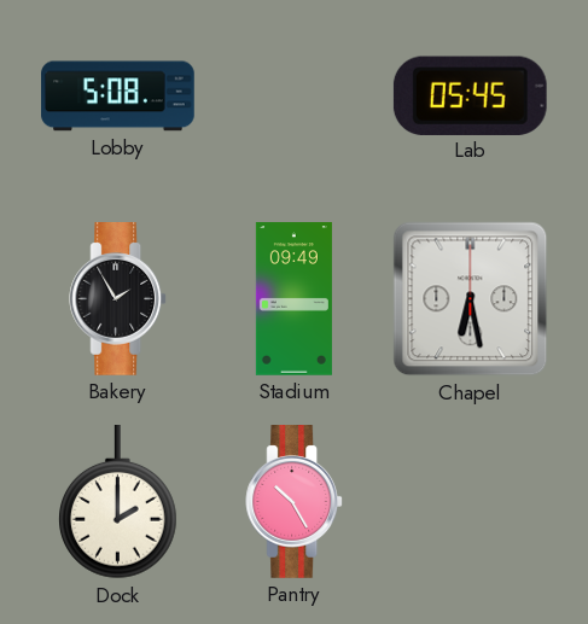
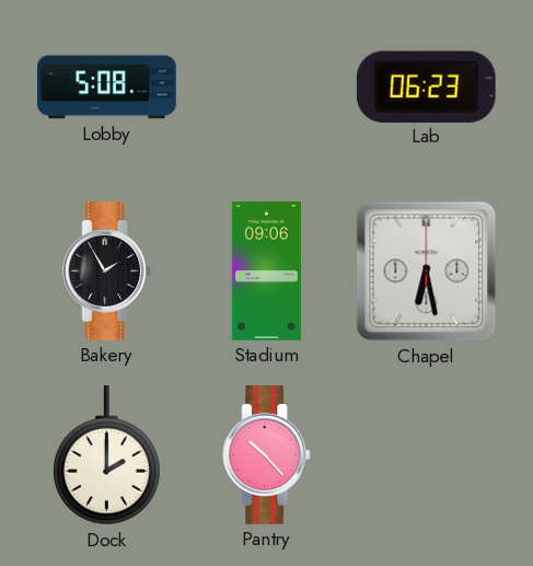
Lab: 05:45 -> 06:23 (426, 86)
Stadium: 09:49 -> 09:06 (266, 272)
Pantry: 10:25 -> 10:23 (267, 455)
